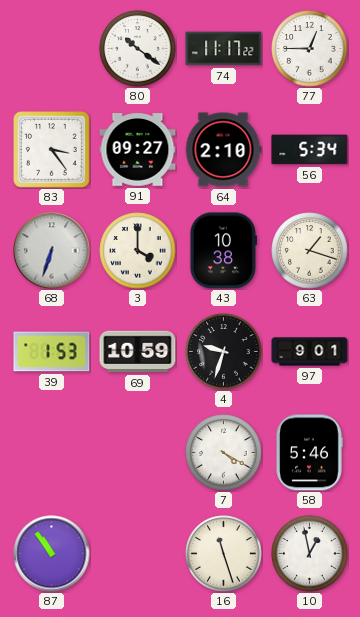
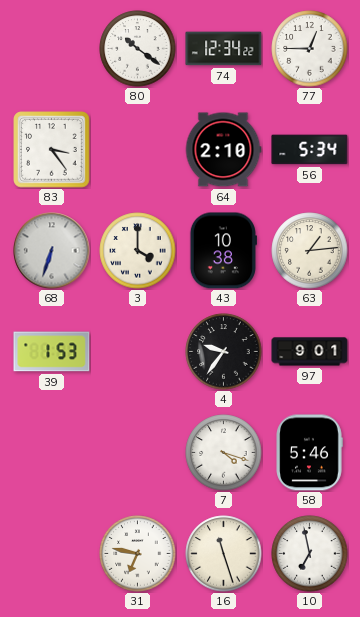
74: 11:17 -> 12:34 (224, 49)
91: 09:27 -> none (138, 150)
63: 1:18 -> 1:14 (310, 251)
69: 10:59 -> none (138, 352)
4: 9:33 -> 9:36 (224, 352)
7: 4:20 -> 4:18 (224, 453)
87: 10:54 -> none (52, 554)
31: none -> 6:47 (138, 554)
10: 12:58 -> 6:58 (310, 554)
